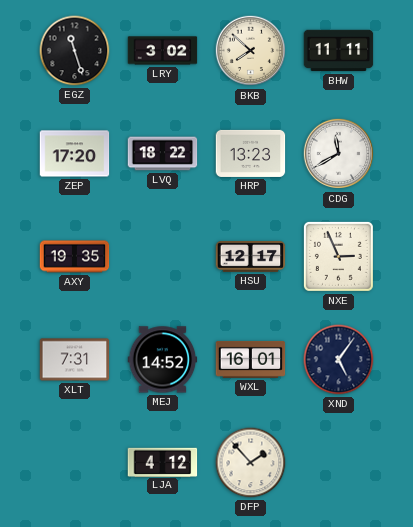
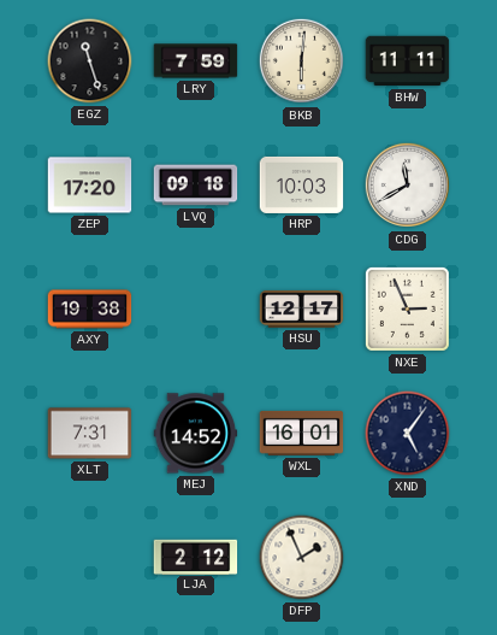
LRY: 3:02 -> 7:59 (196, 61)
BKB: 7:52 -> 6:01 (302, 61)
LVQ: 18:22 -> 09:18 (196, 186)
HRP: 13:23 -> 10:03 (302, 184)
AXY: 19:35 -> 19:38 (90, 310)
LJA: 4:12 -> 2:12 (196, 557)
DFP: 1:53 -> 1:56 (302, 558)
